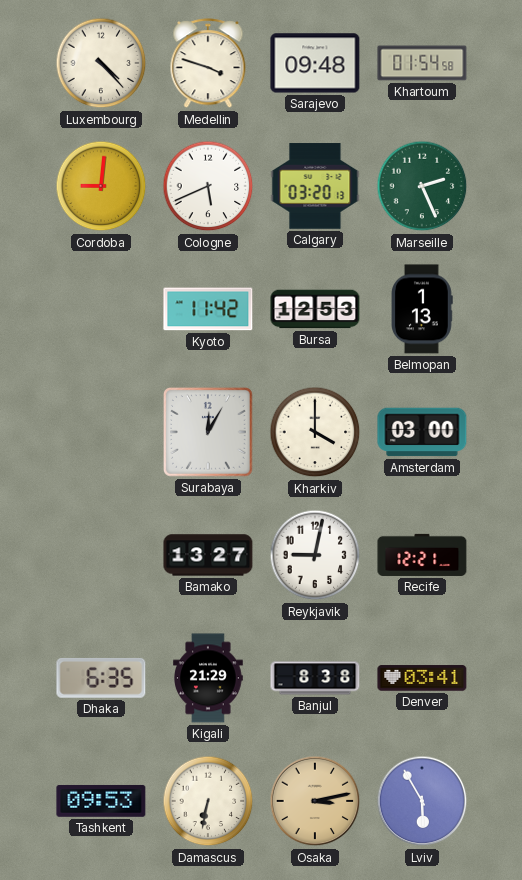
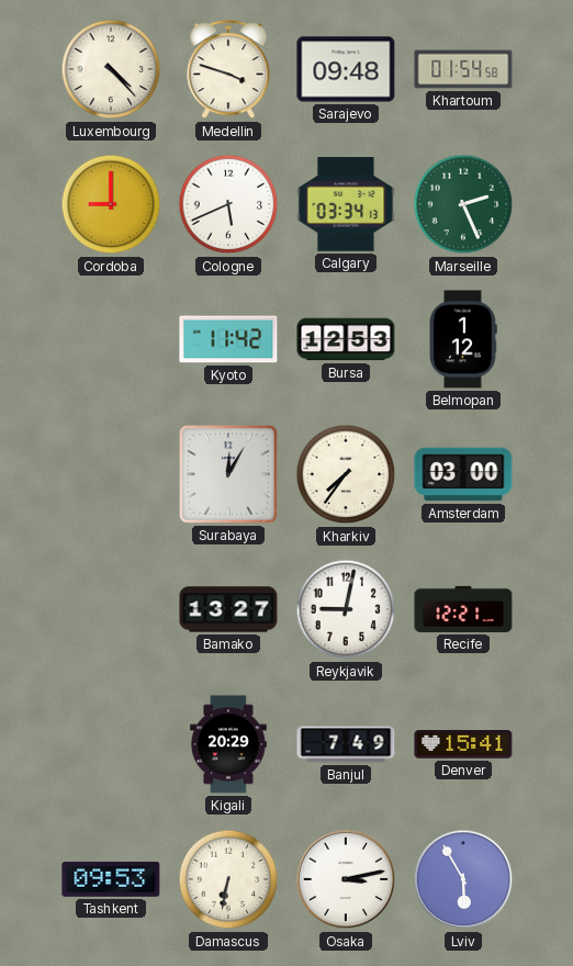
Cordoba: 9:01 -> 9:00 (111, 204)
Calgary: 03:20 -> 03:34 (346, 204)
Belmopan: 1:13 -> 1:12 (463, 339)
Kharkiv: 4:00 -> 7:36 (346, 474)
Dhaka: 6:35 -> none (101, 678)
Kigali: 21:29 -> 20:29 (228, 744)
Banjul: 8:38 -> 7:49 (346, 744)
Denver: 03:41 -> 15:41 (463, 744)
Osaka dial: champagne -> white (346, 879)
